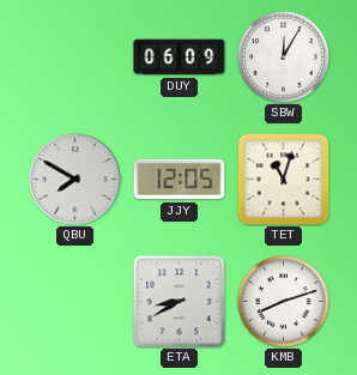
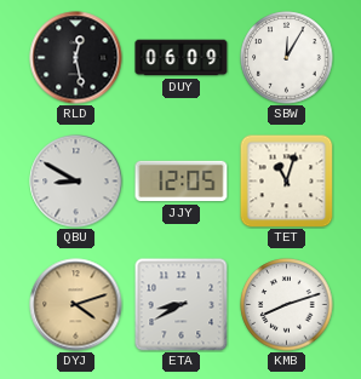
RLD: none -> 12:28 (76, 58)
QBU: 7:50 -> 8:50 (76, 182)
DYJ: none -> 4:12 (76, 305)
